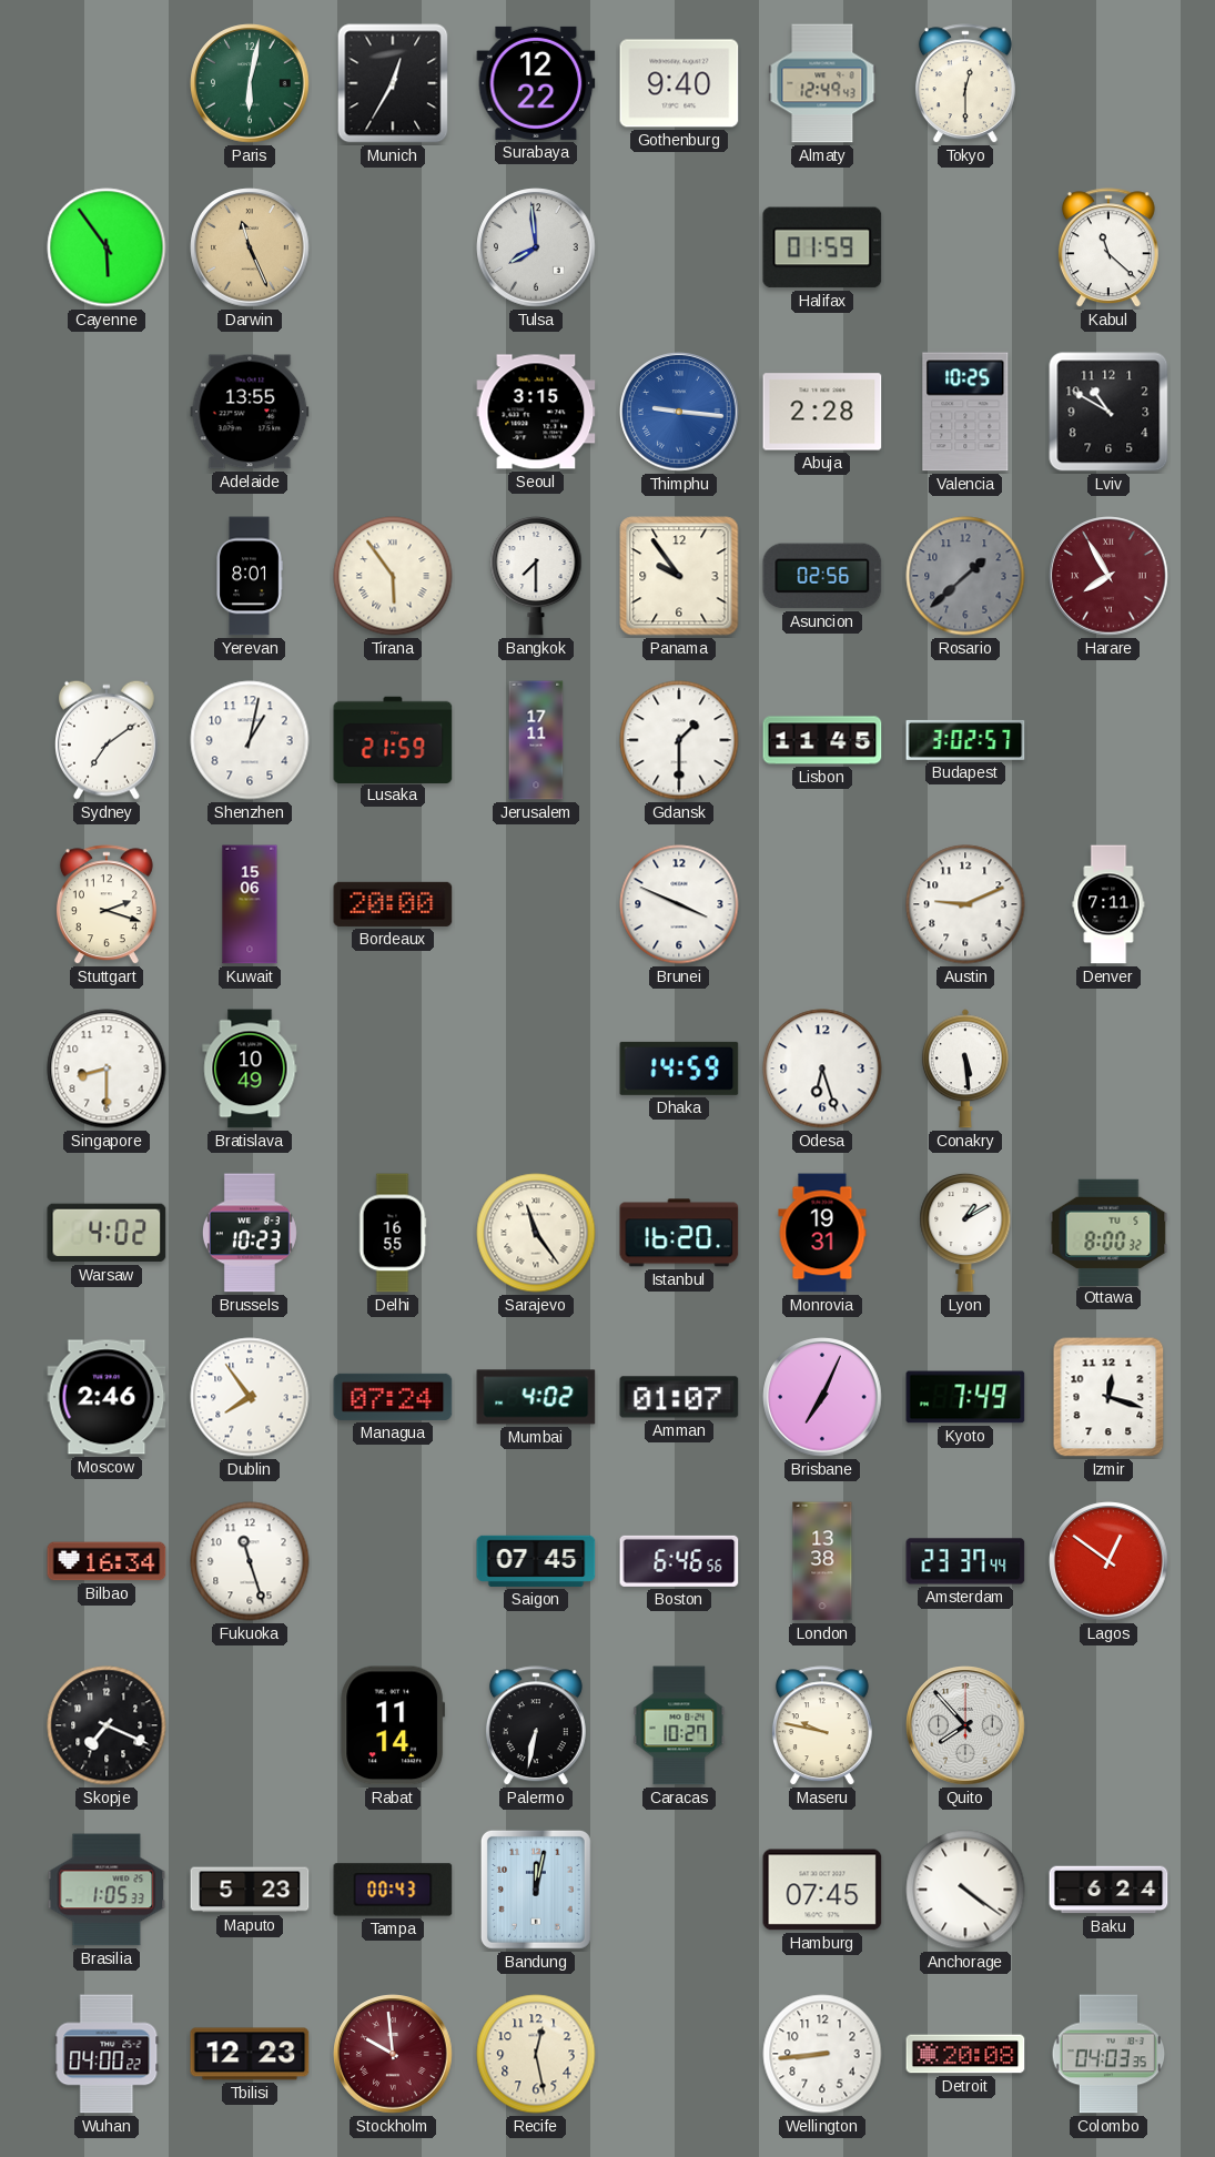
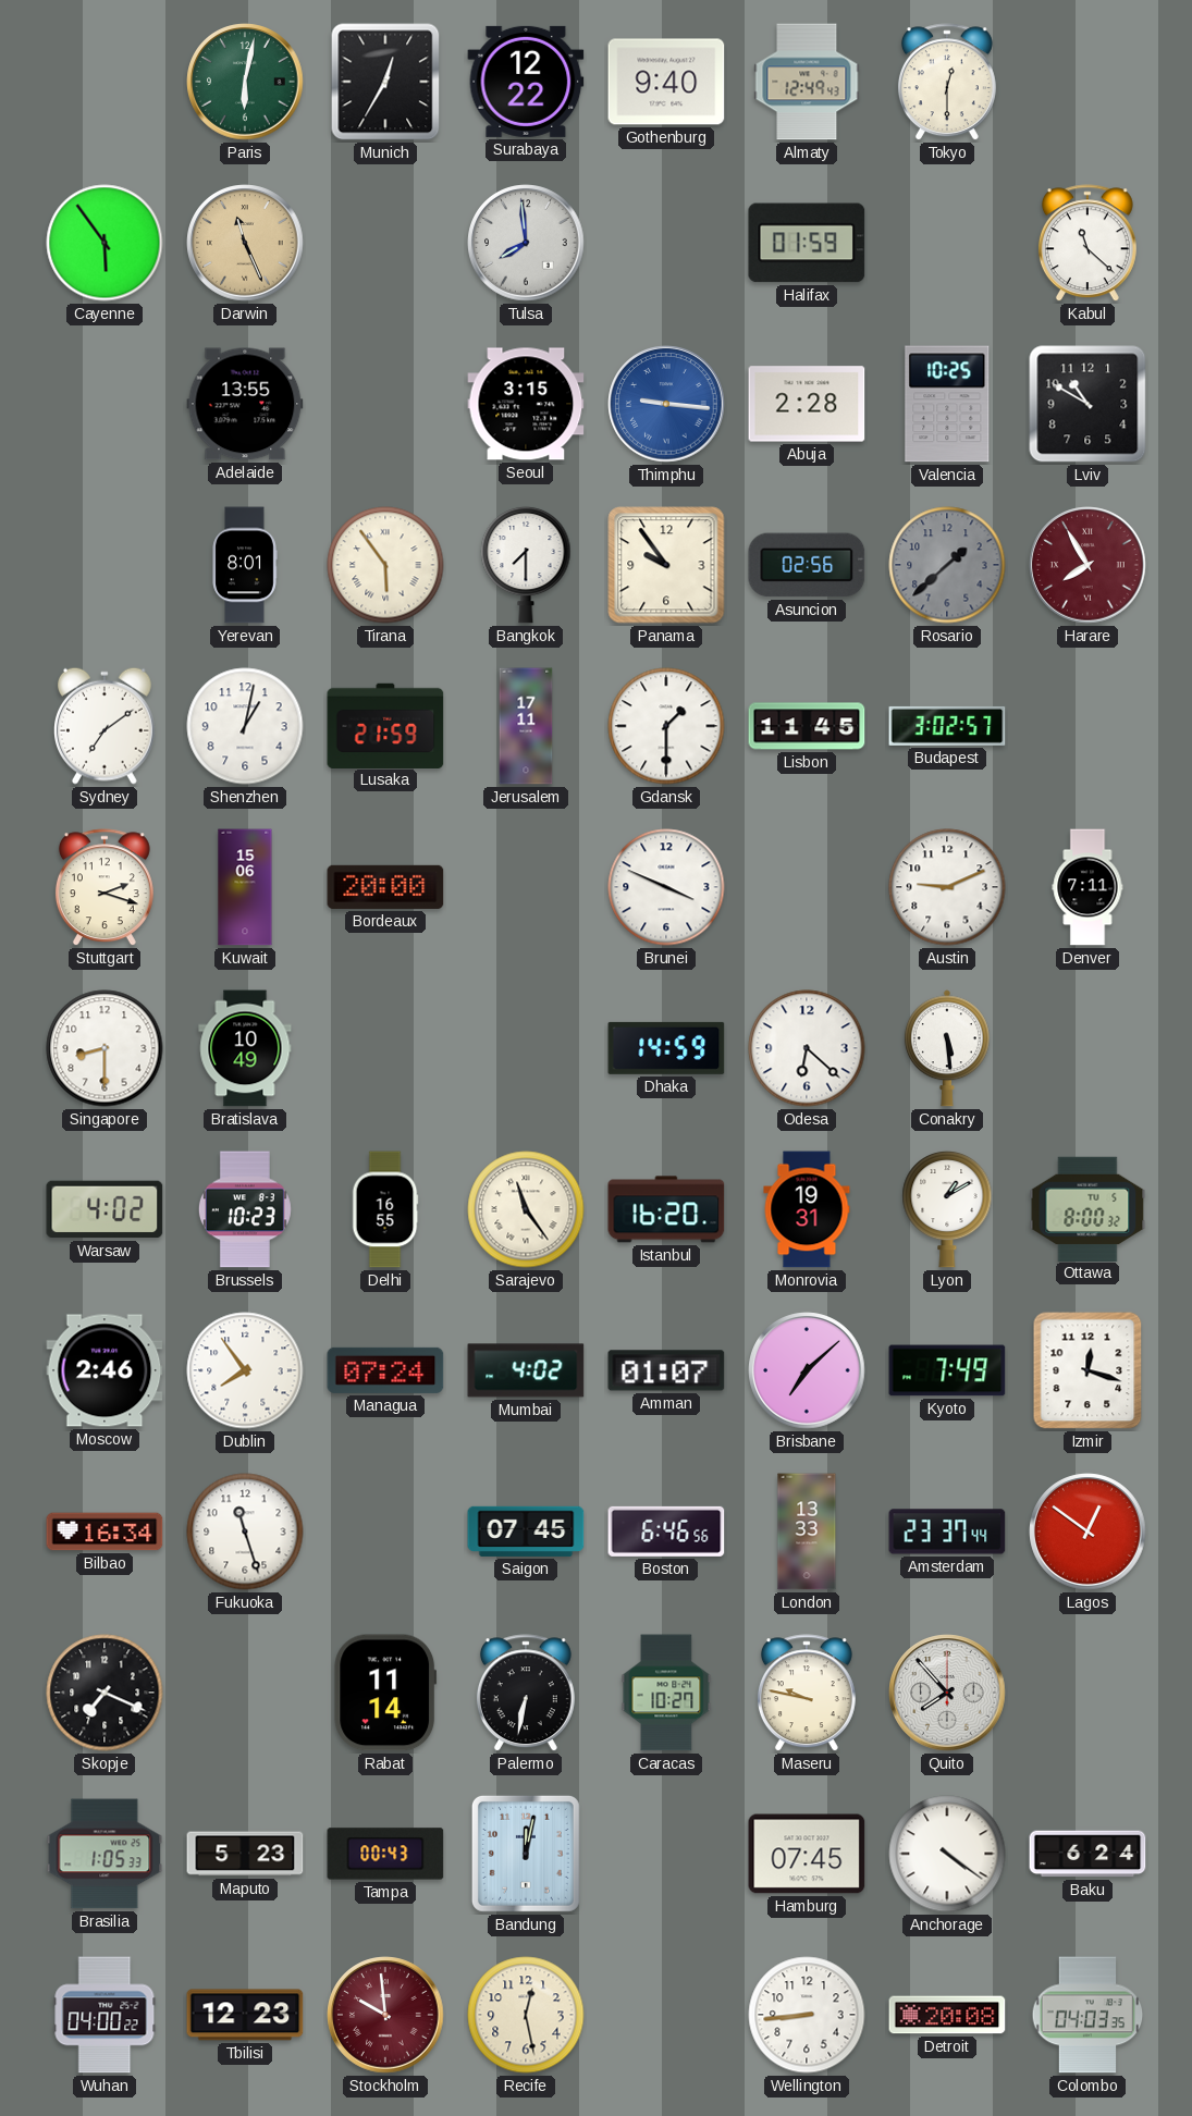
Odesa: 6:27 -> 6:22 (807, 1048)
Brisbane: 7:04 -> 7:08 (807, 1370)
London: 13:38 -> 13:33 (807, 1531)
